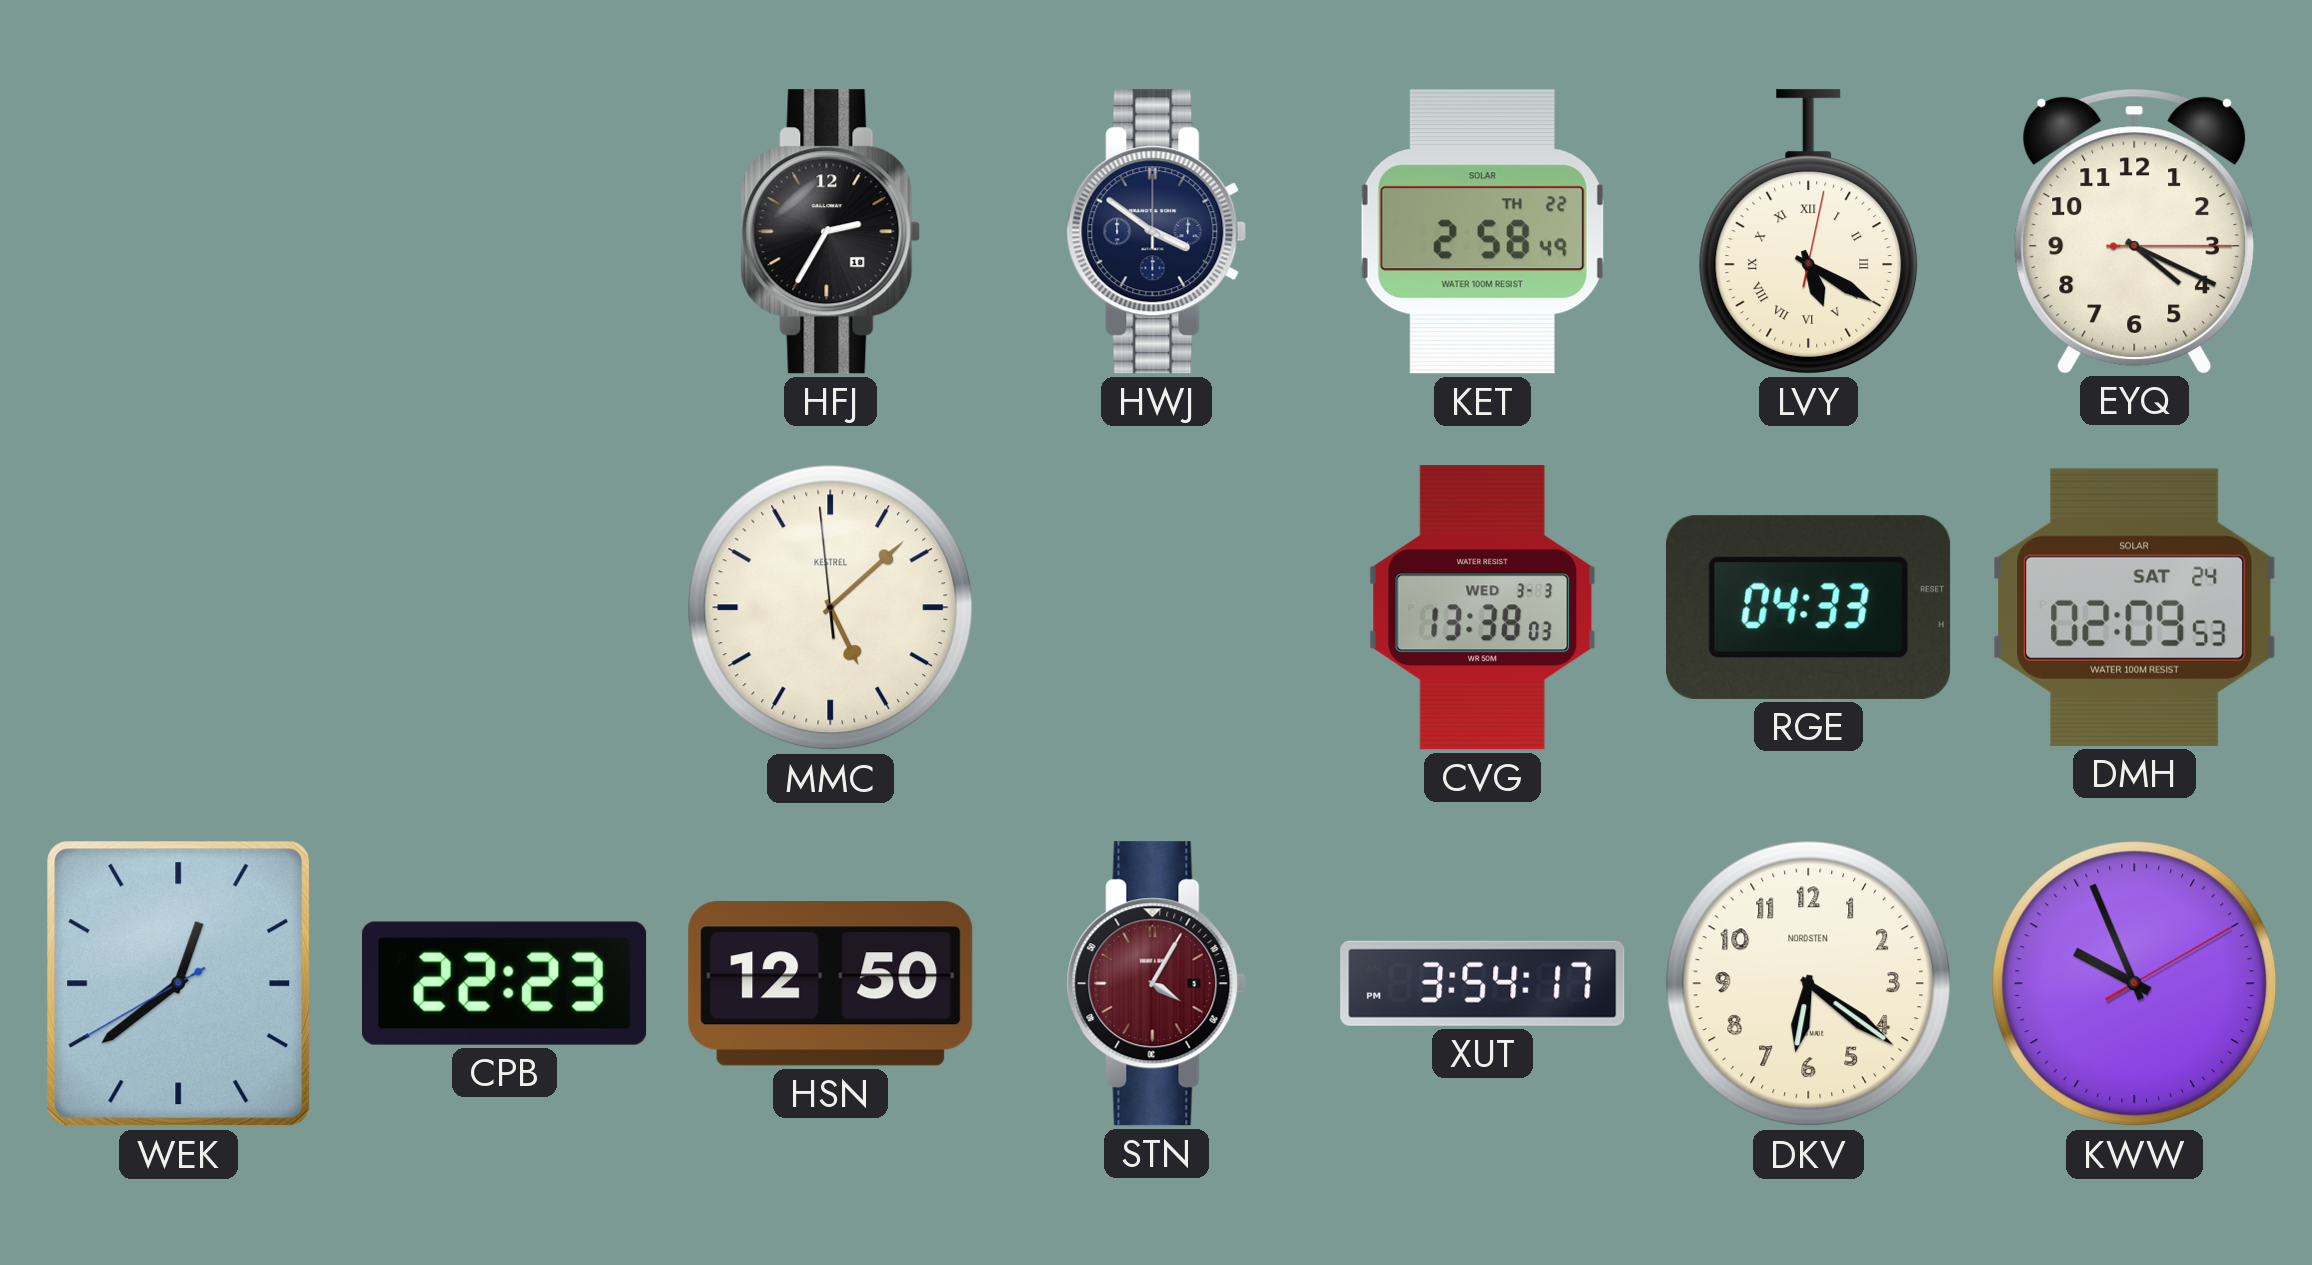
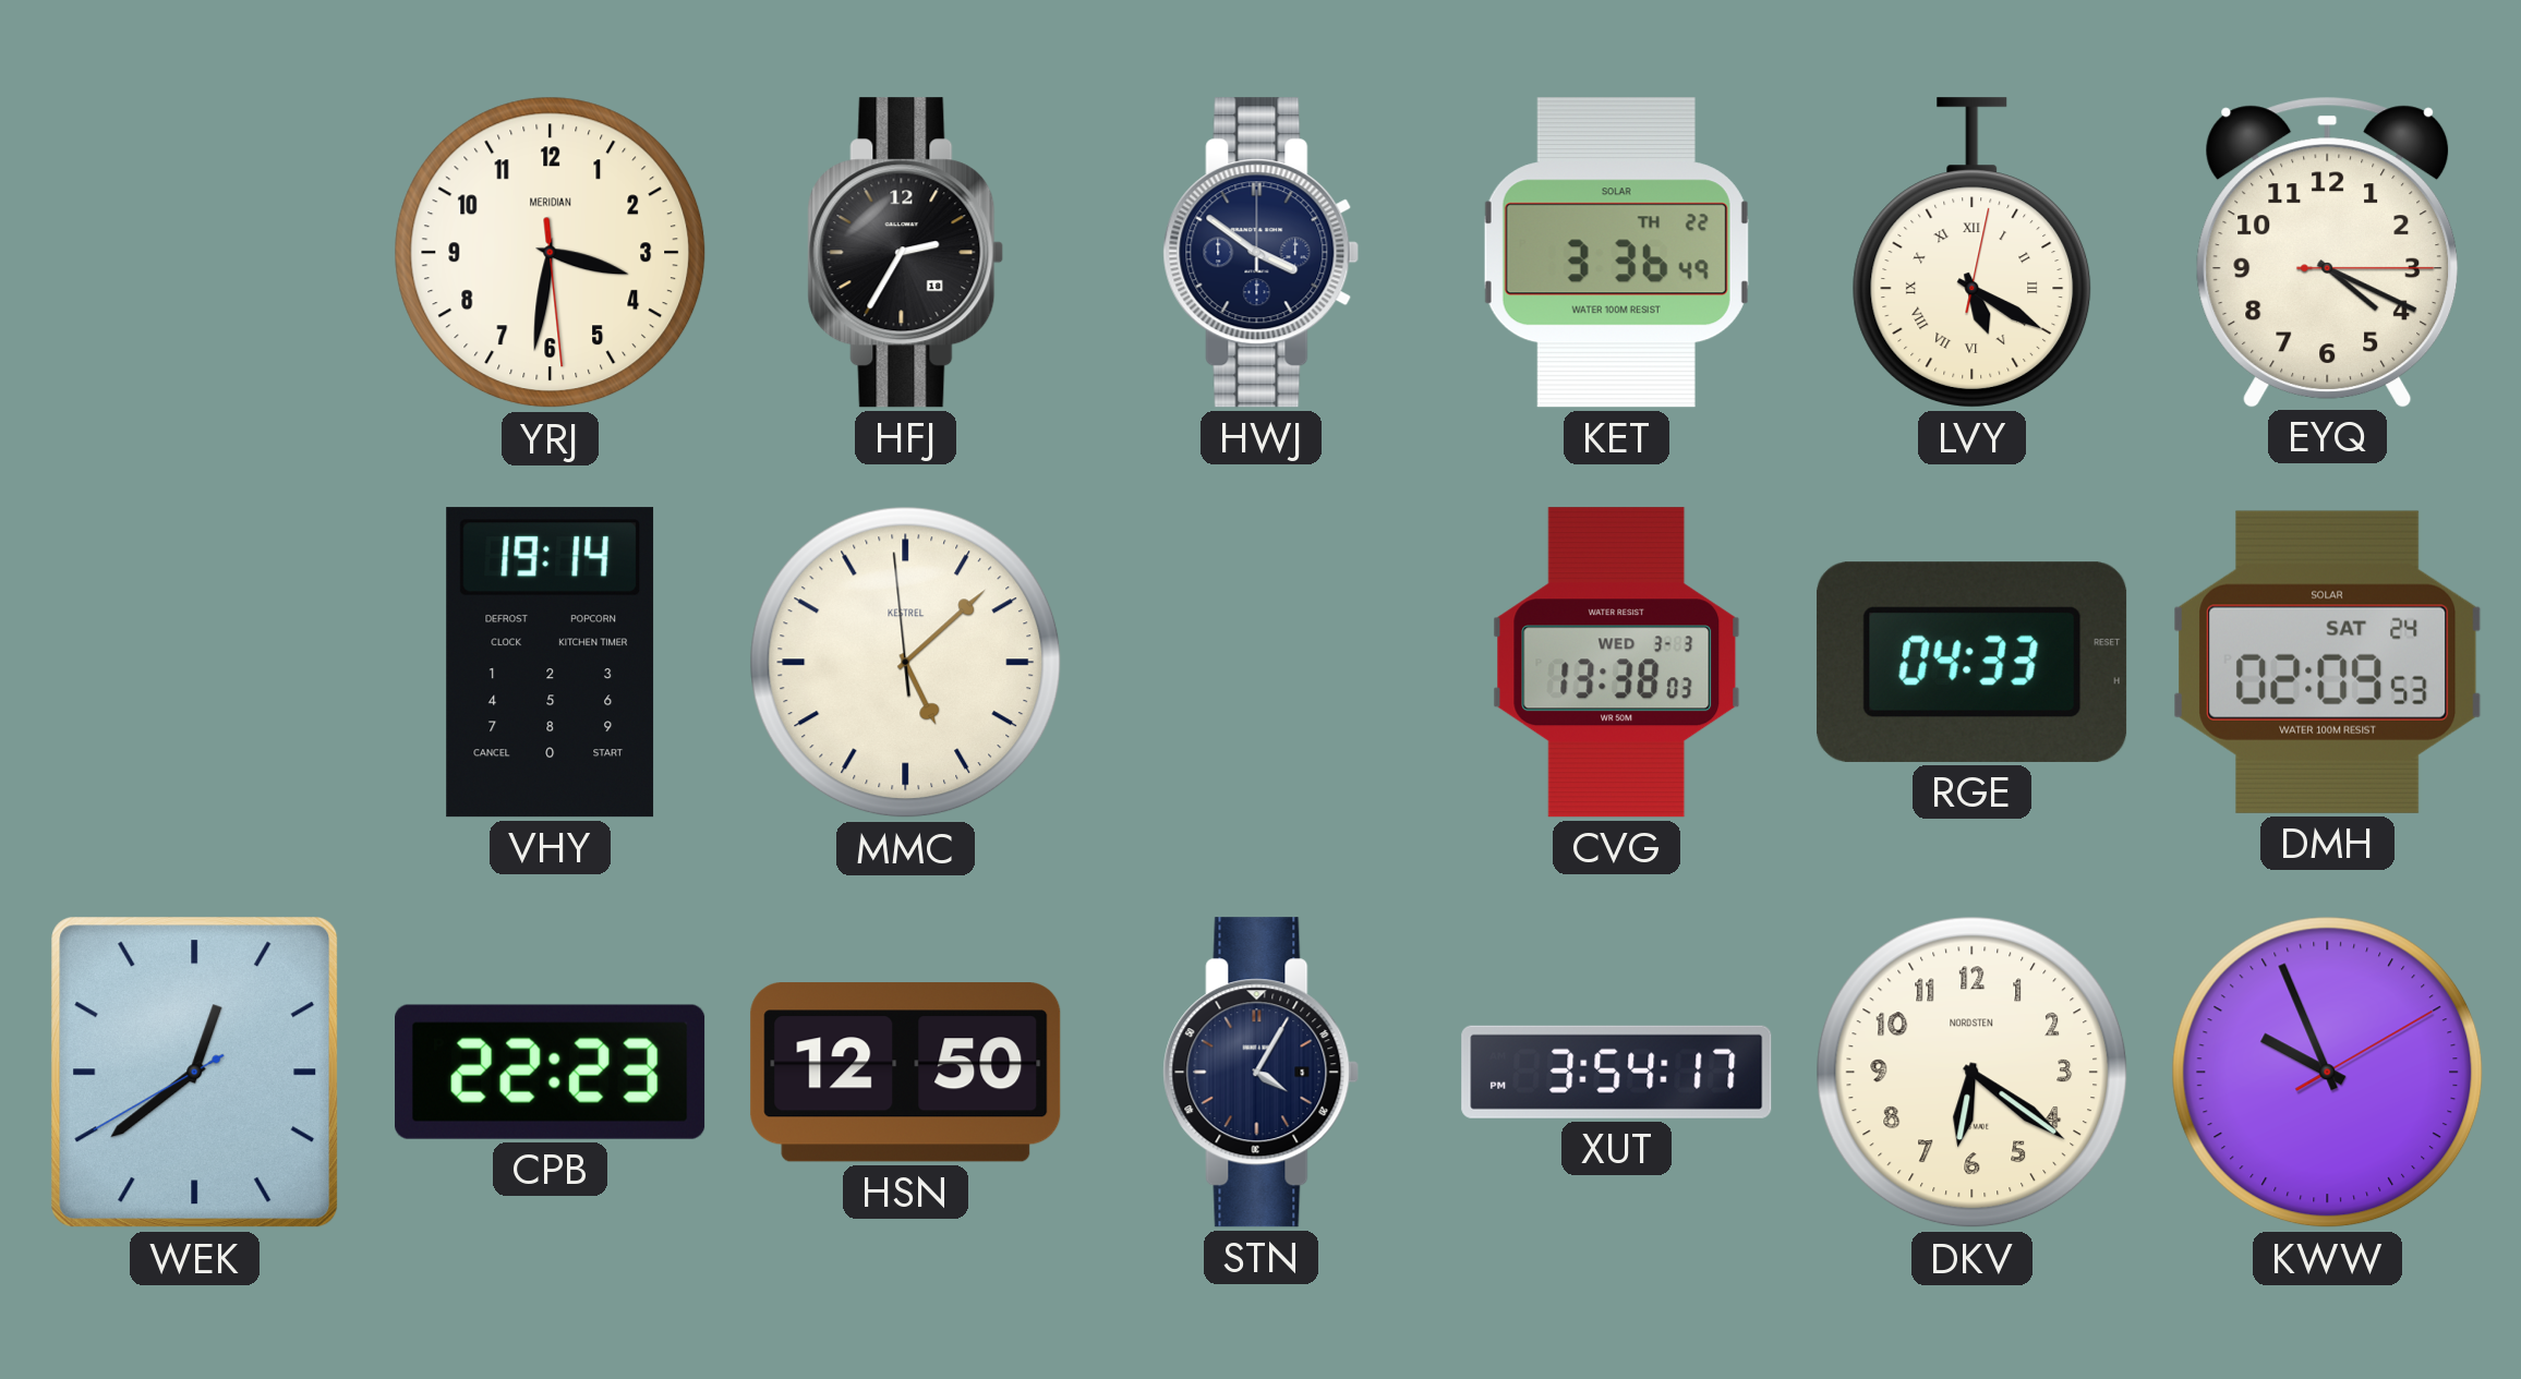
YRJ: none -> 3:31 (551, 253)
KET: 2:58 -> 3:36 (1616, 253)
VHY: none -> 19:14 (551, 663)
STN dial: burgundy -> navy (1262, 1073)
